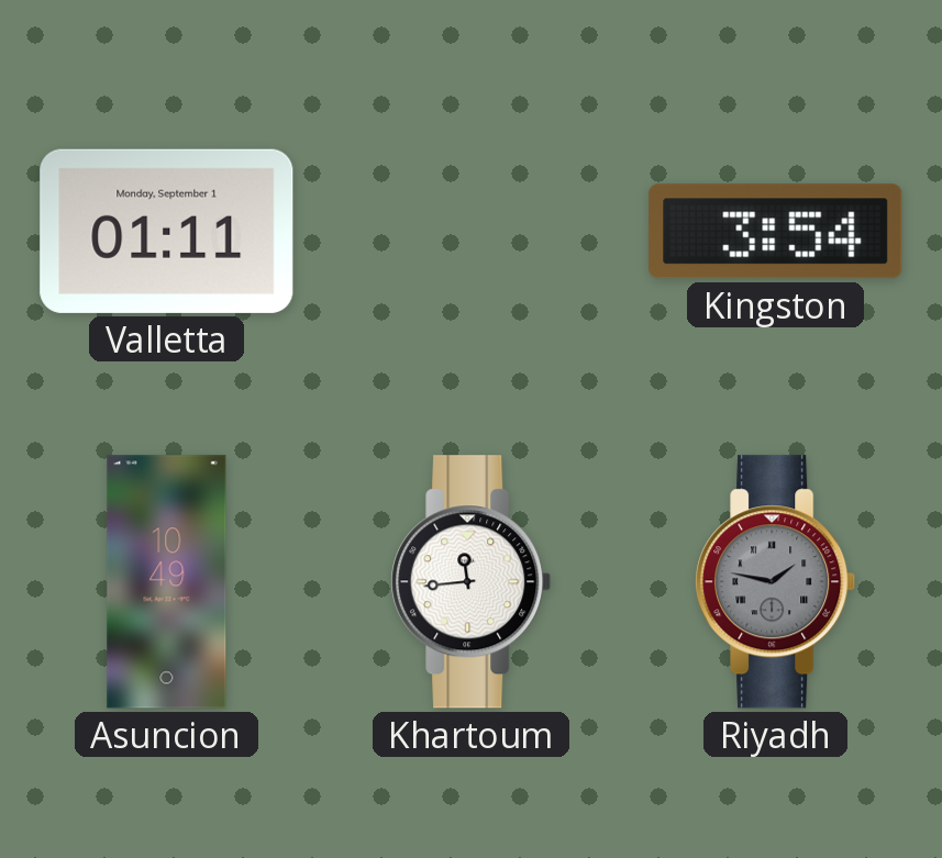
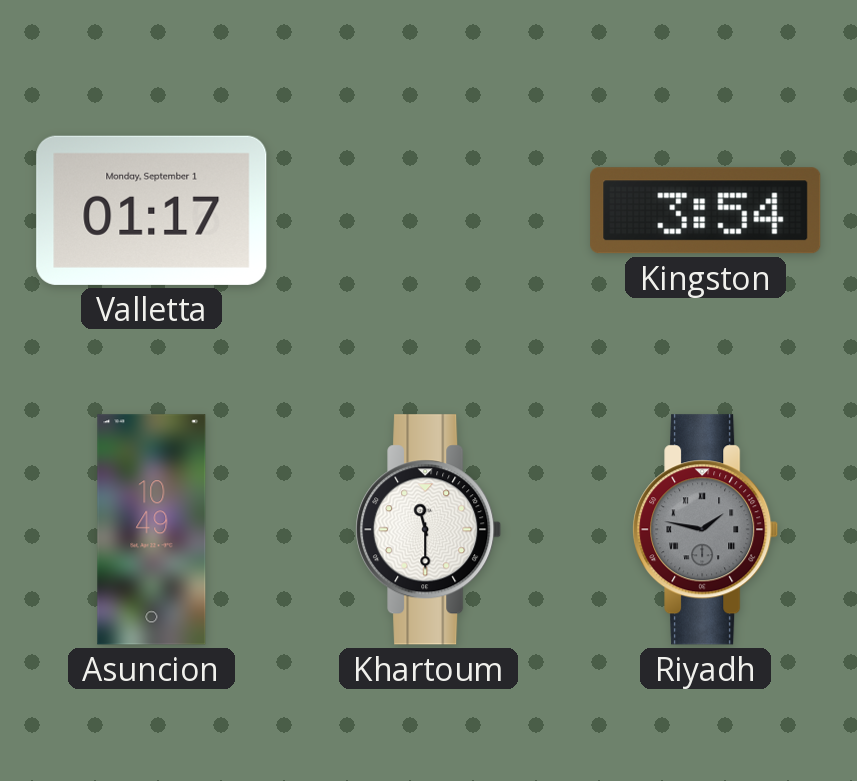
Valletta: 01:11 -> 01:17 (152, 210)
Khartoum: 11:44 -> 11:30 (429, 530)
